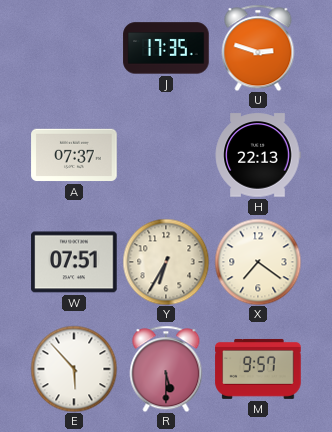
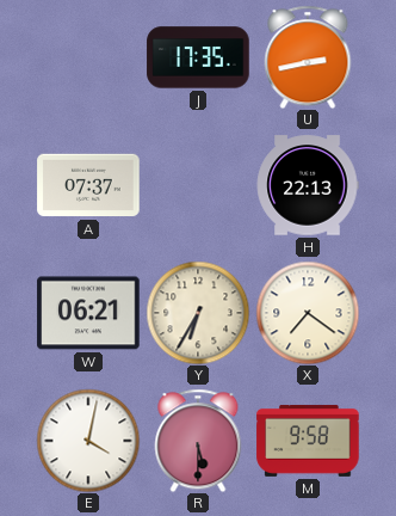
U: 2:48 -> 2:43 (308, 57)
W: 07:51 -> 06:21 (88, 313)
E: 5:53 -> 4:02 (88, 441)
M: 9:57 -> 9:58 (308, 441)
